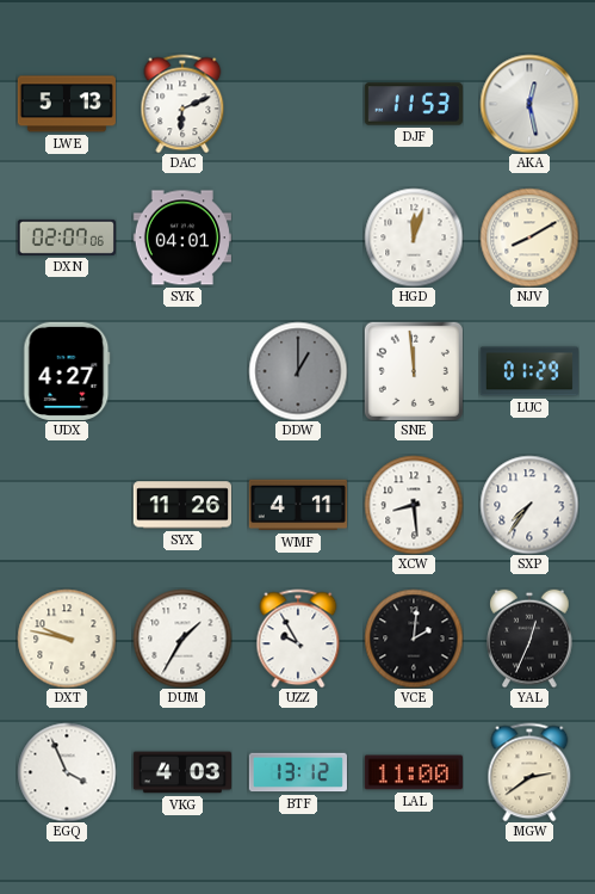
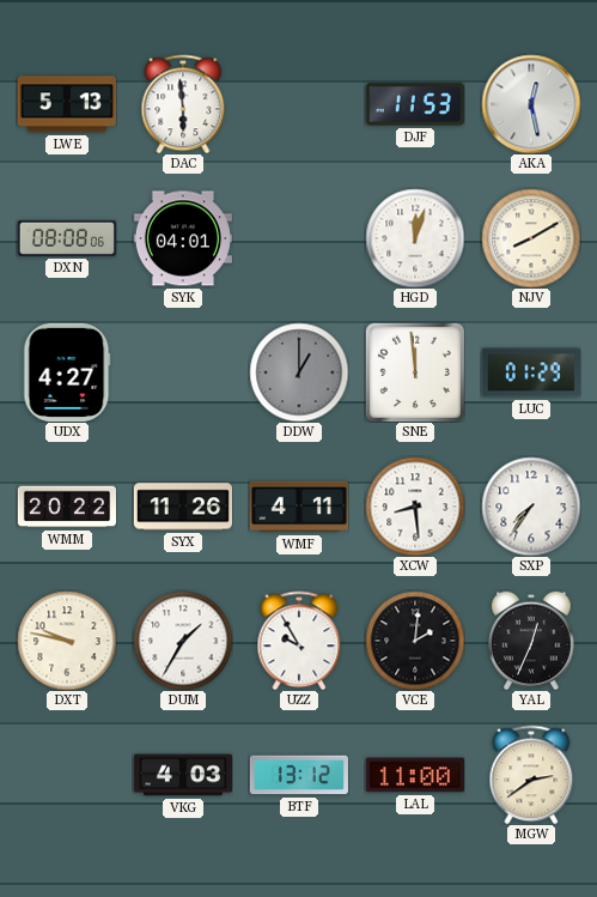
DAC: 6:11 -> 5:59 (183, 104)
DXN: 02:07 -> 08:08 (66, 238)
WMM: none -> 20:22 (66, 507)
EGQ: 3:56 -> none (67, 772)
